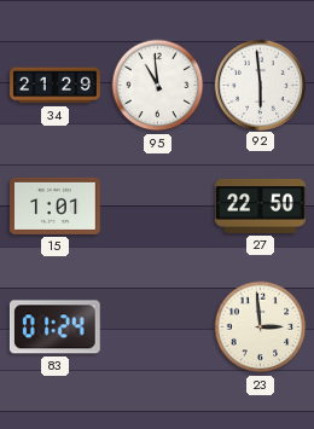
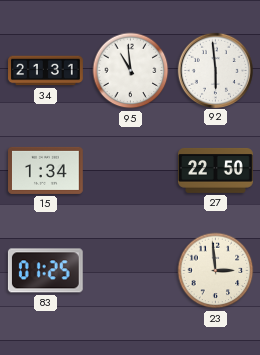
34: 21:29 -> 21:31 (46, 71)
15: 1:01 -> 1:34 (46, 170)
83: 01:24 -> 01:25 (45, 271)
